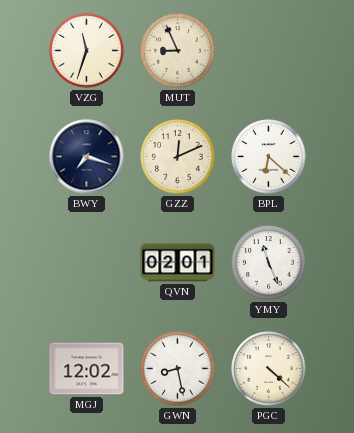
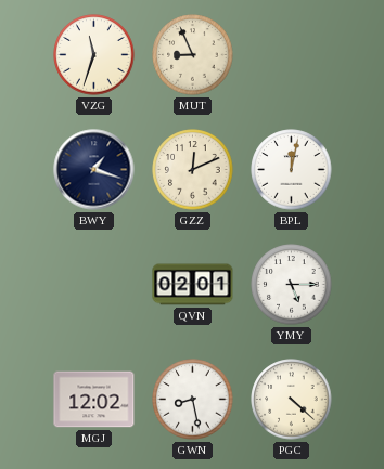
BWY: 7:18 -> 1:18 (94, 170)
BPL: 6:22 -> 12:02 (292, 170)
YMY: 11:26 -> 5:15 (292, 285)
